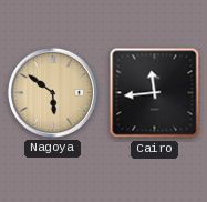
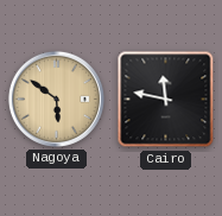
Cairo: 11:44 -> 11:47 (166, 100)
